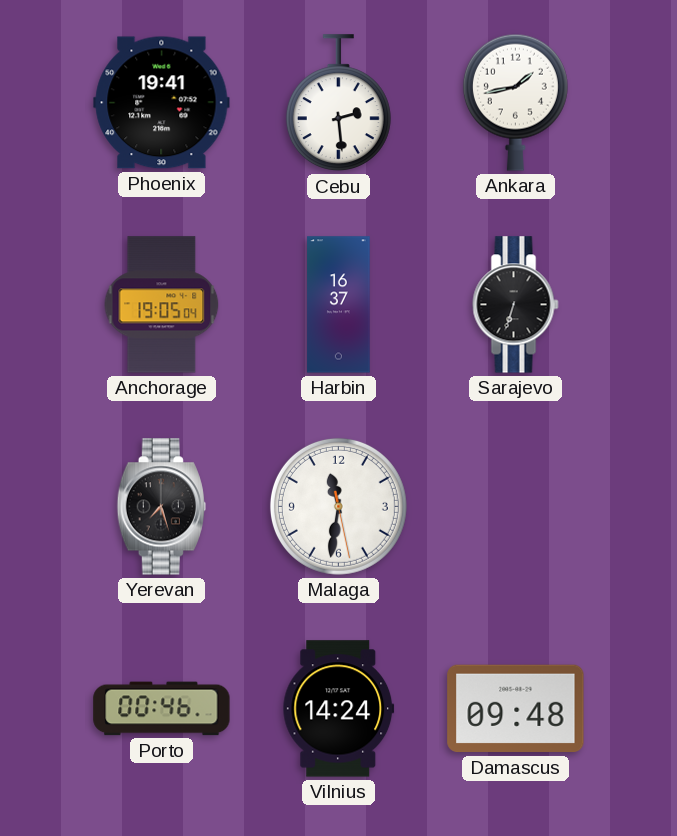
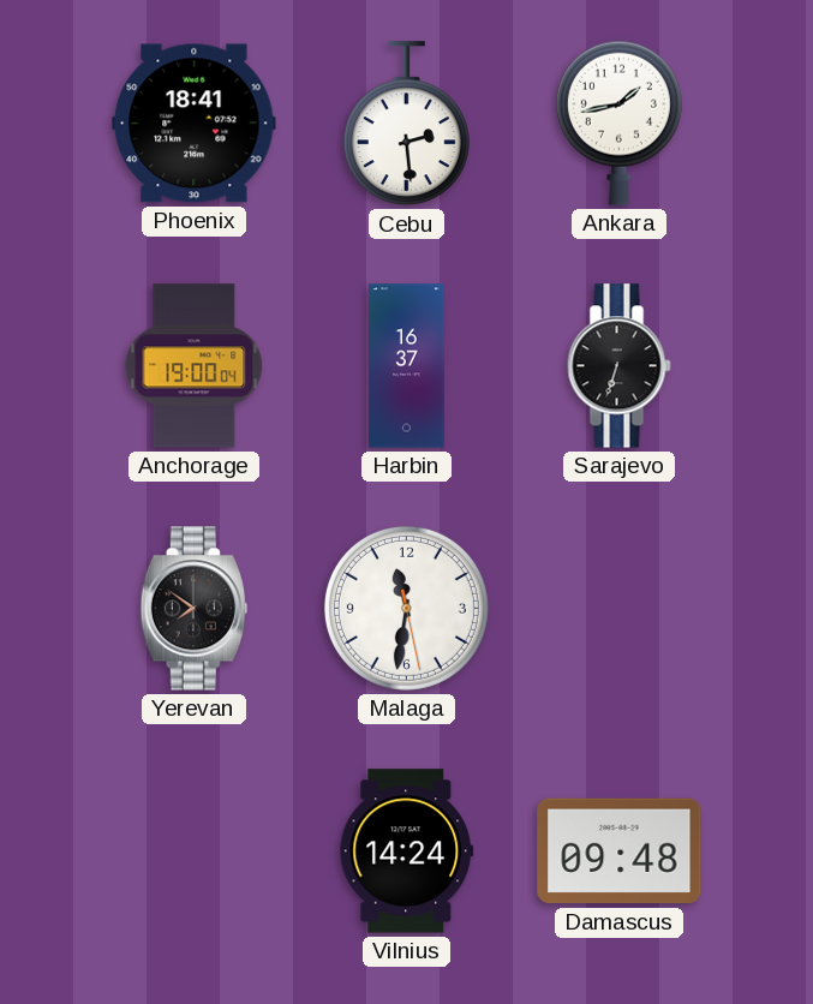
Phoenix: 19:41 -> 18:41 (195, 124)
Anchorage: 19:05 -> 19:00 (195, 366)
Yerevan: 7:27 -> 7:51 (193, 609)
Porto: 00:46 -> none (162, 709)
